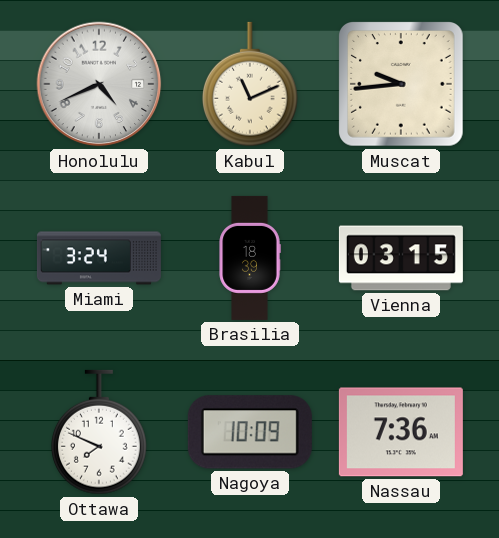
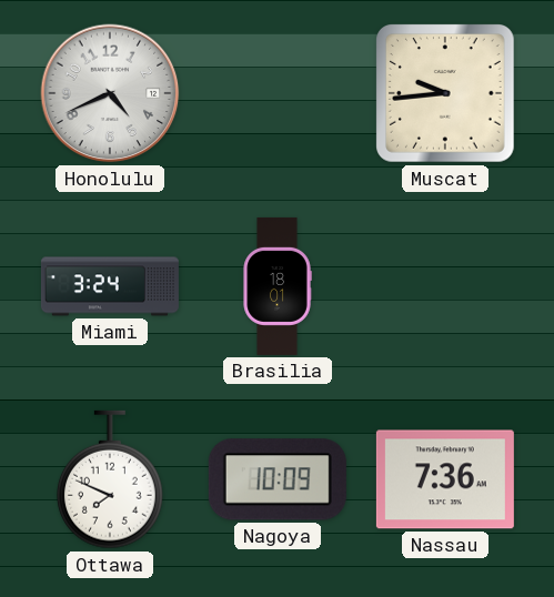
Kabul: 11:11 -> none (251, 84)
Brasilia: 18:39 -> 18:01 (278, 286)
Vienna: 03:15 -> none (401, 258)
